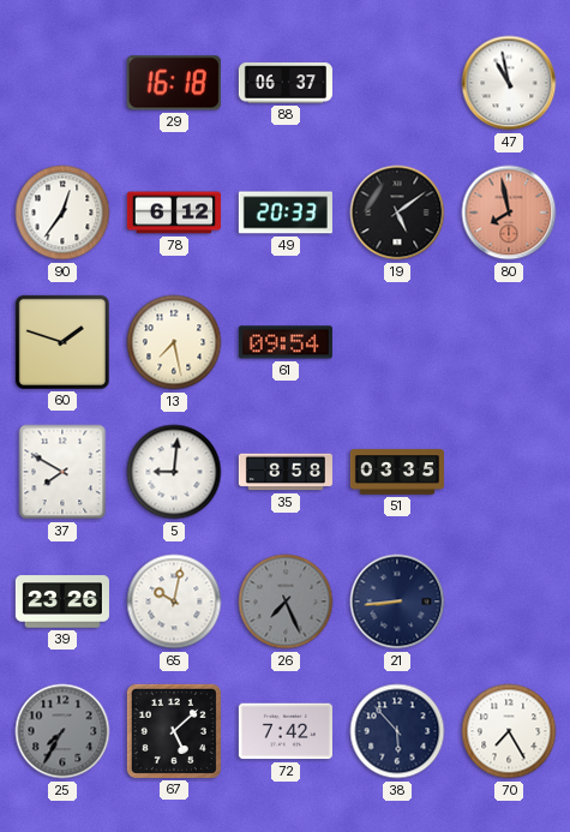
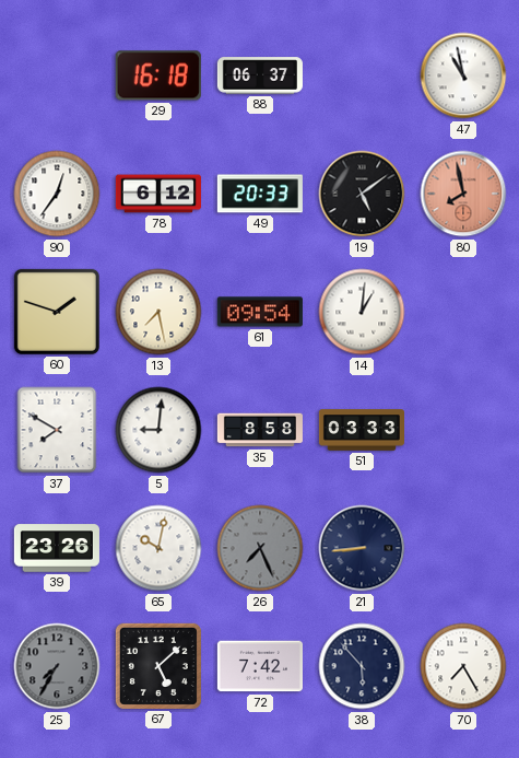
14: none -> 1:01 (362, 312)
51: 03:35 -> 03:33 (361, 430)
